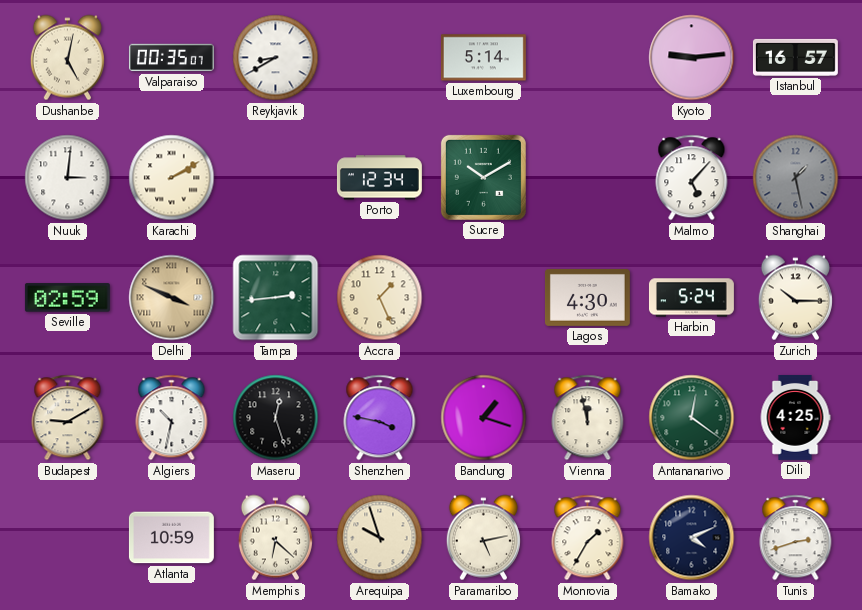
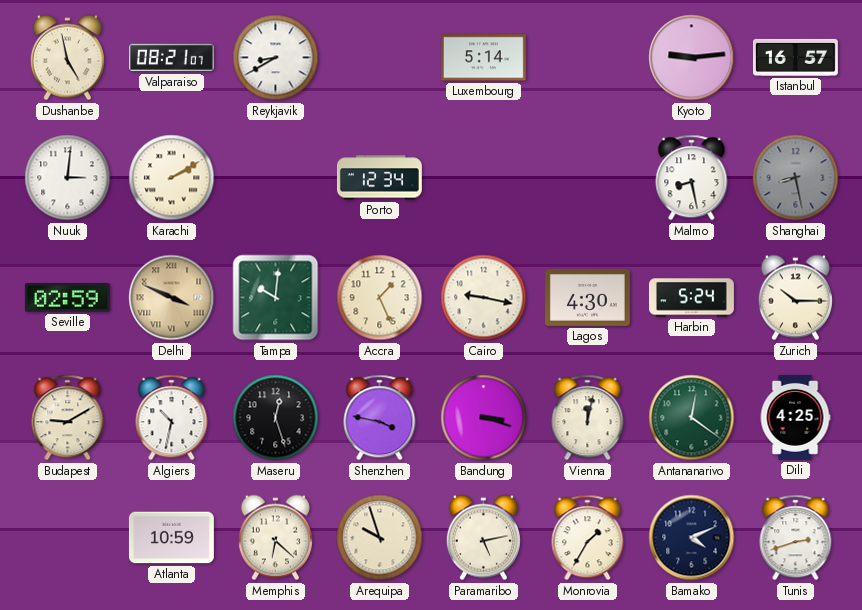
Dushanbe: 5:02 -> 4:58 (67, 58)
Valparaiso: 00:35 -> 08:21 (171, 58)
Sucre: 10:10 -> none (483, 177)
Malmo: 5:07 -> 8:28 (692, 178)
Shanghai: 1:28 -> 8:28 (796, 178)
Tampa: 2:44 -> 10:01 (276, 298)
Cairo: none -> 9:17 (484, 298)
Bandung: 1:18 -> 3:18 (484, 418)
Vienna: 11:58 -> 12:02 (588, 418)
